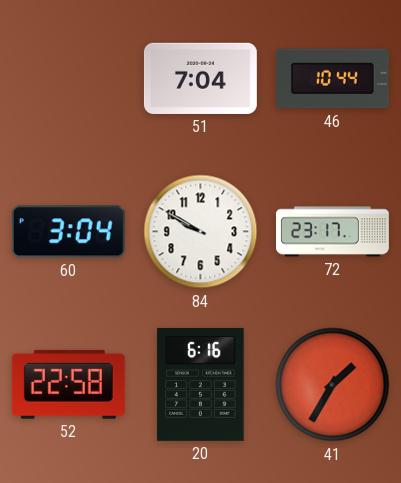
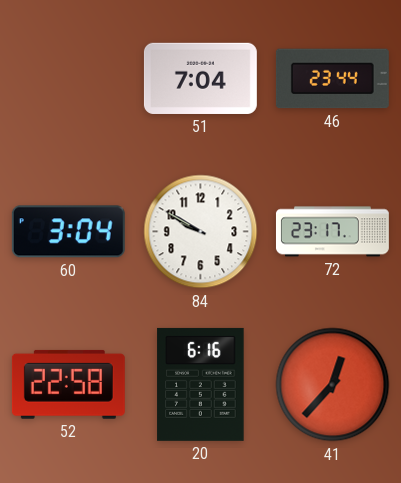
46: 10:44 -> 23:44 (332, 79)
41: 1:35 -> 12:37 (333, 385)
